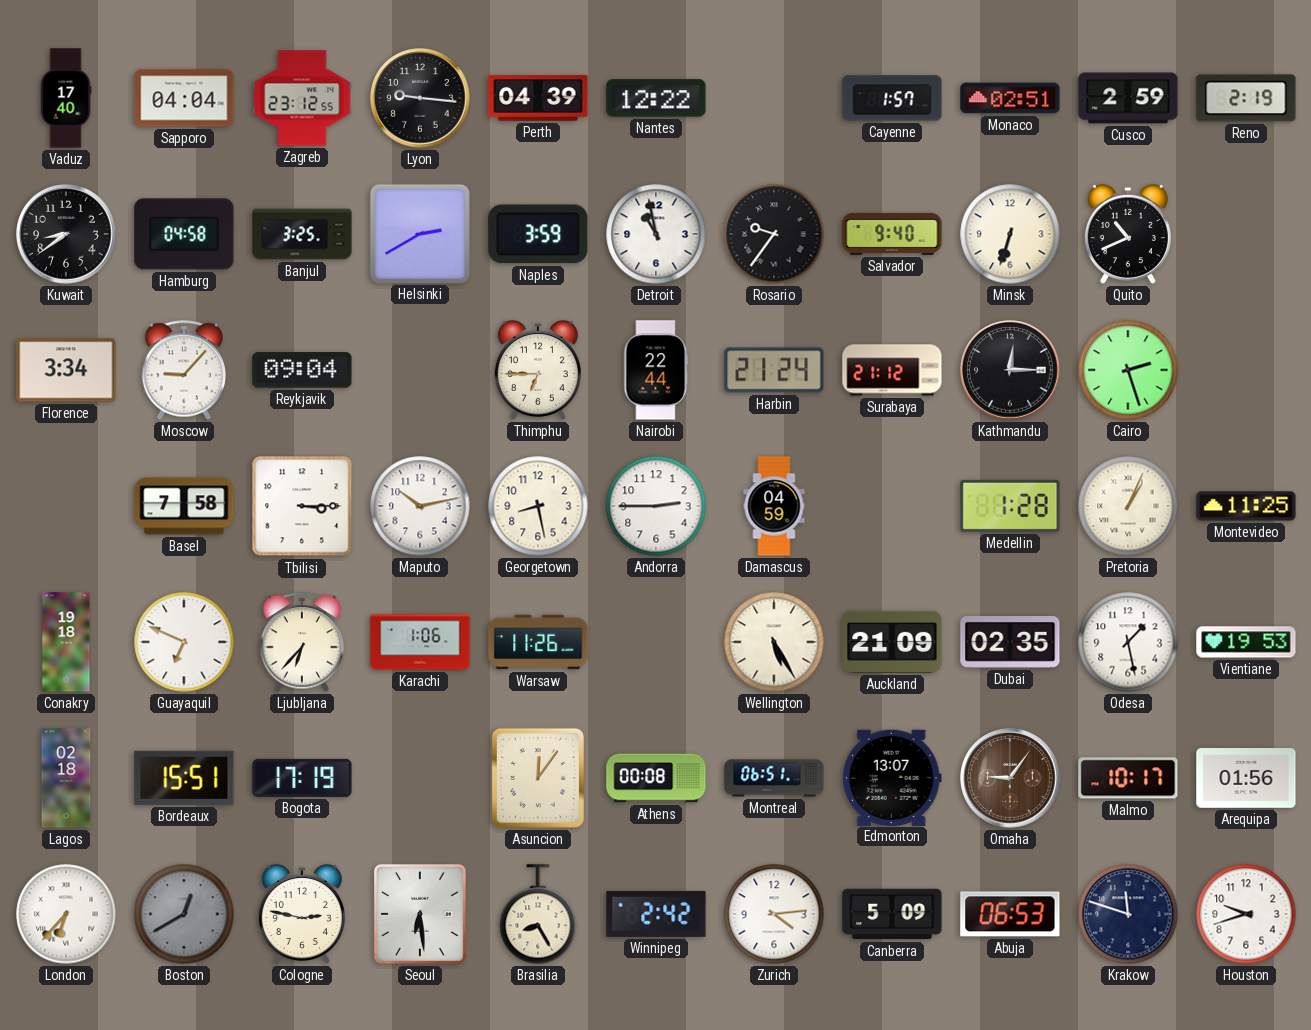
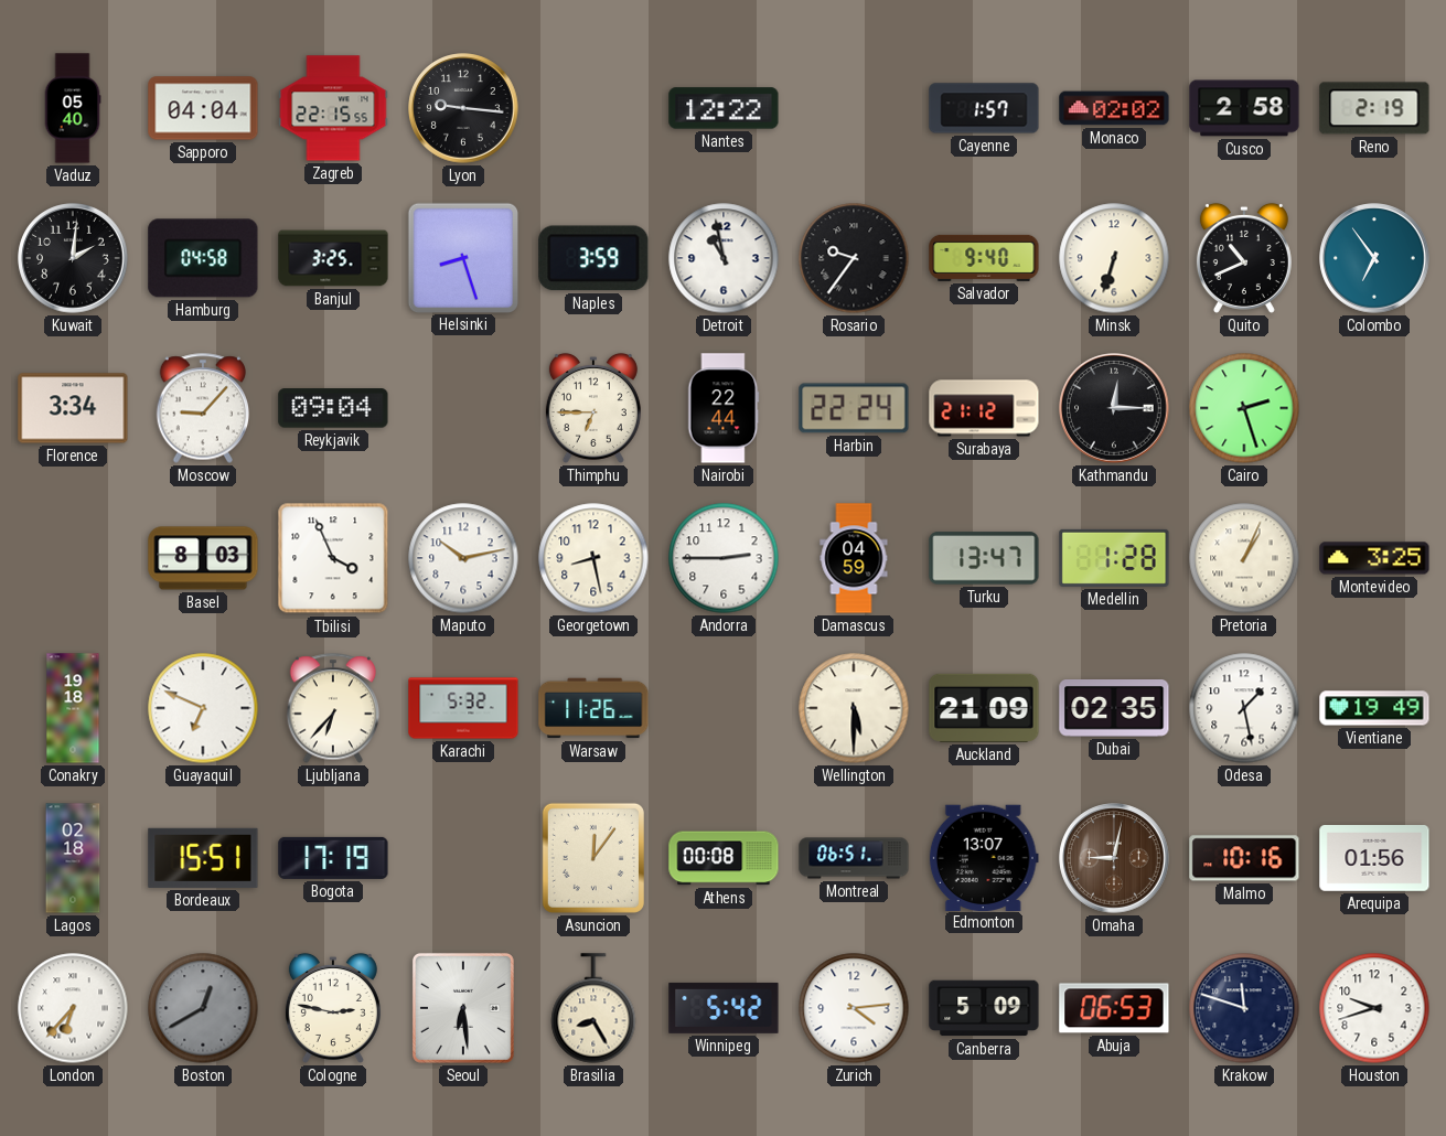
Vaduz: 17:40 -> 05:40 (73, 108)
Zagreb: 23:12 -> 22:15 (333, 108)
Perth: 04:39 -> none (538, 98)
Monaco: 02:51 -> 02:02 (1114, 108)
Cusco: 2:59 -> 2:58 (1244, 108)
Kuwait: 8:39 -> 2:01 (73, 258)
Helsinki: 2:40 -> 8:27 (462, 257)
Colombo: none -> 6:54 (1374, 258)
Harbin: 21:24 -> 22:24 (854, 408)
Basel: 7:58 -> 8:03 (203, 558)
Tbilisi: 3:15 -> 3:56 (333, 558)
Turku: none -> 13:47 (984, 558)
Montevideo: 11:25 -> 3:25 (1374, 558)
Karachi: 1:06 -> 5:32 (463, 708)
Wellington: 5:25 -> 5:30 (854, 708)
Vientiane: 19:53 -> 19:49 (1374, 708)
Omaha: 9:06 -> 9:02 (1114, 858)
Malmo: 10:17 -> 10:16 (1244, 858)
Winnipeg: 2:42 -> 5:42 (724, 1008)
